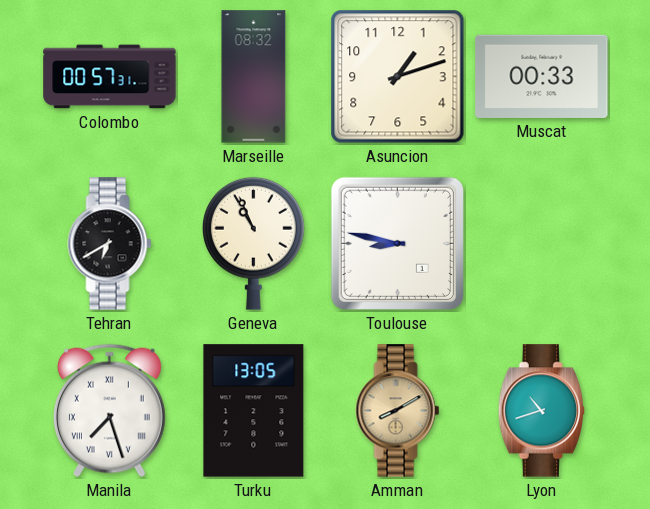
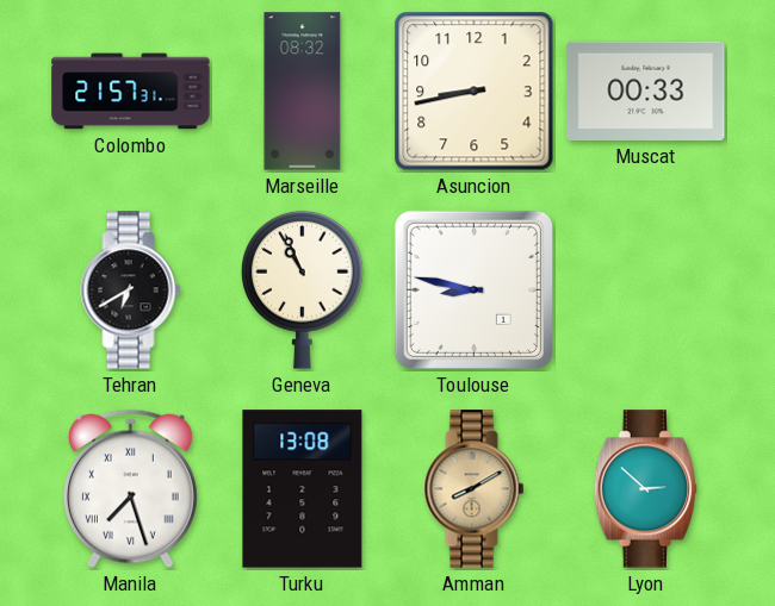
Colombo: 00:57 -> 21:57 (131, 92)
Asuncion: 1:12 -> 8:43 (475, 92)
Turku: 13:05 -> 13:08 (303, 489)
Lyon: 10:42 -> 2:52 (645, 489)
